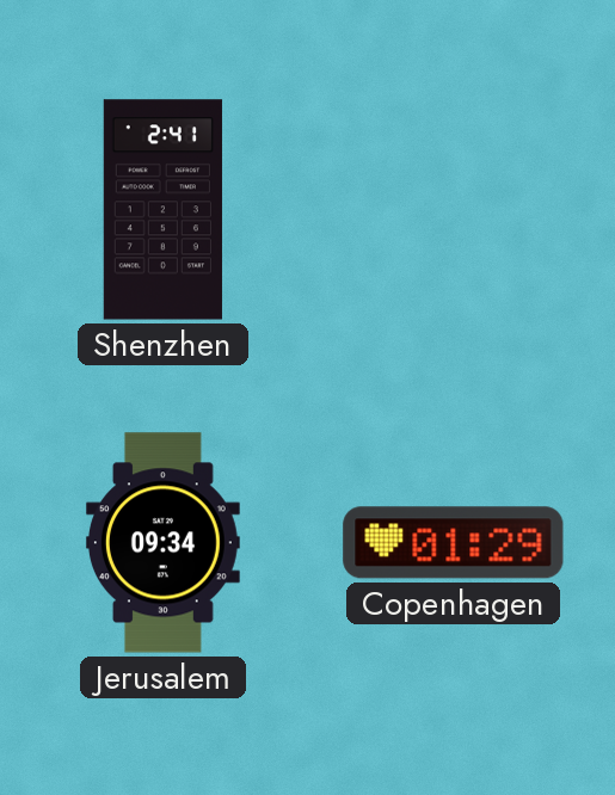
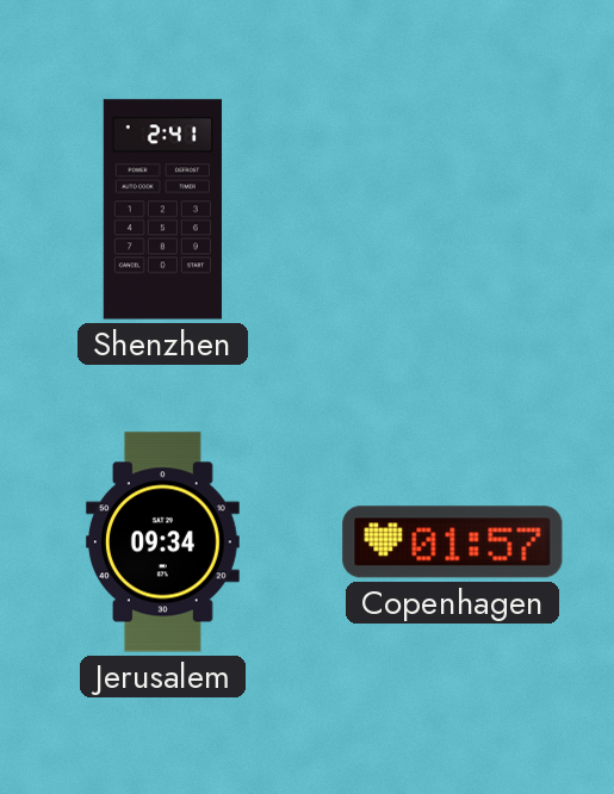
Copenhagen: 01:29 -> 01:57 (453, 542)
